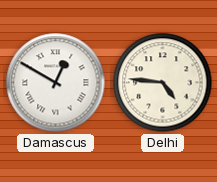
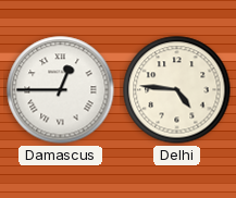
Damascus: 12:50 -> 12:45 (61, 90)
